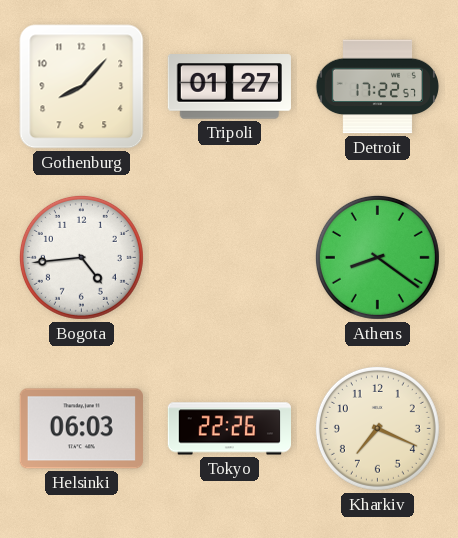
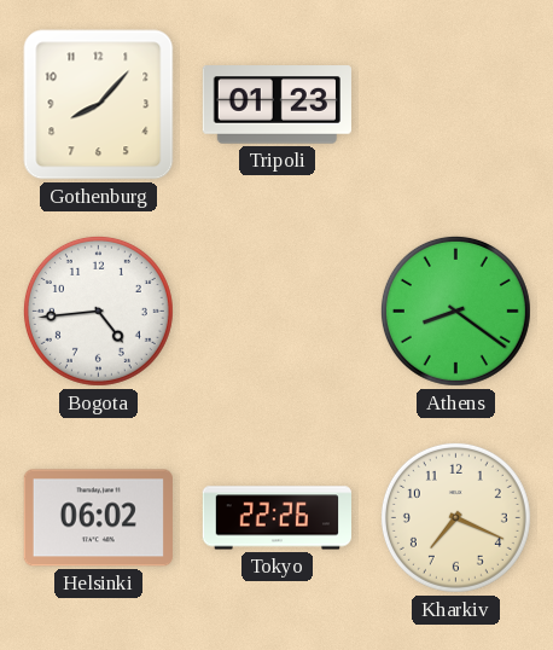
Tripoli: 01:27 -> 01:23 (276, 105)
Detroit: 17:22 -> none (377, 87)
Helsinki: 06:03 -> 06:02 (98, 518)
